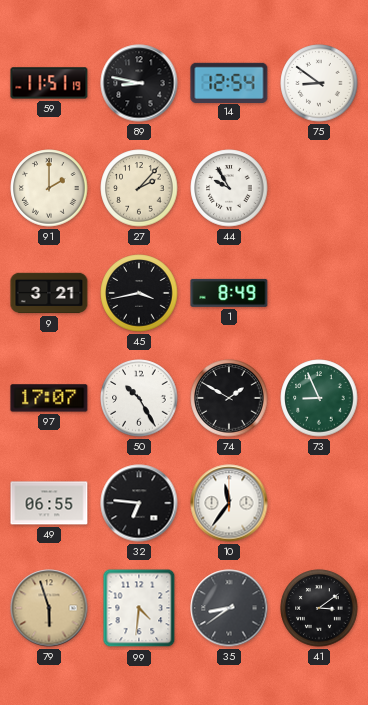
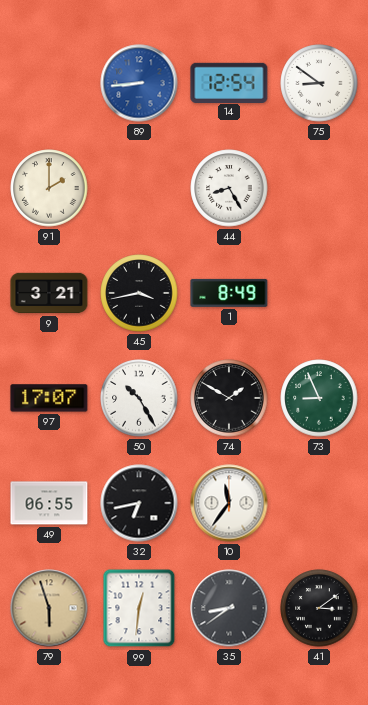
59: 11:51 -> none (49, 83)
89: 8:47 -> 8:44 (139, 83)
89 dial: black -> blue (139, 83)
27: 2:07 -> none (139, 188)
44: 9:55 -> 8:25 (229, 188)
32: 6:46 -> 6:43 (139, 503)
99: 4:31 -> 12:31 (139, 608)
